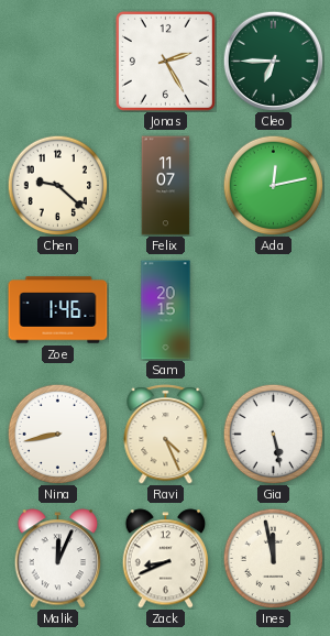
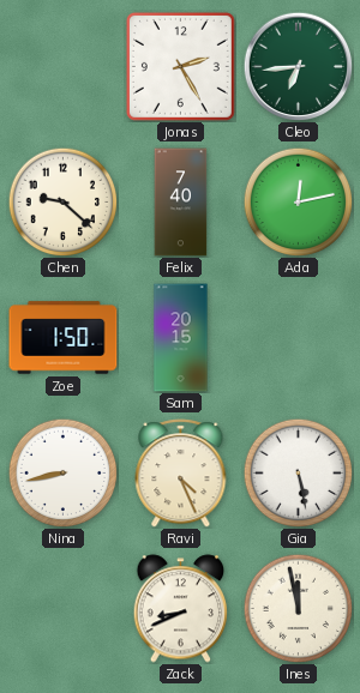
Cleo: 6:45 -> 6:44 (298, 66)
Felix: 11:07 -> 7:40 (181, 203)
Zoe: 1:46 -> 1:50 (64, 338)
Malik: 12:04 -> none (58, 559)
